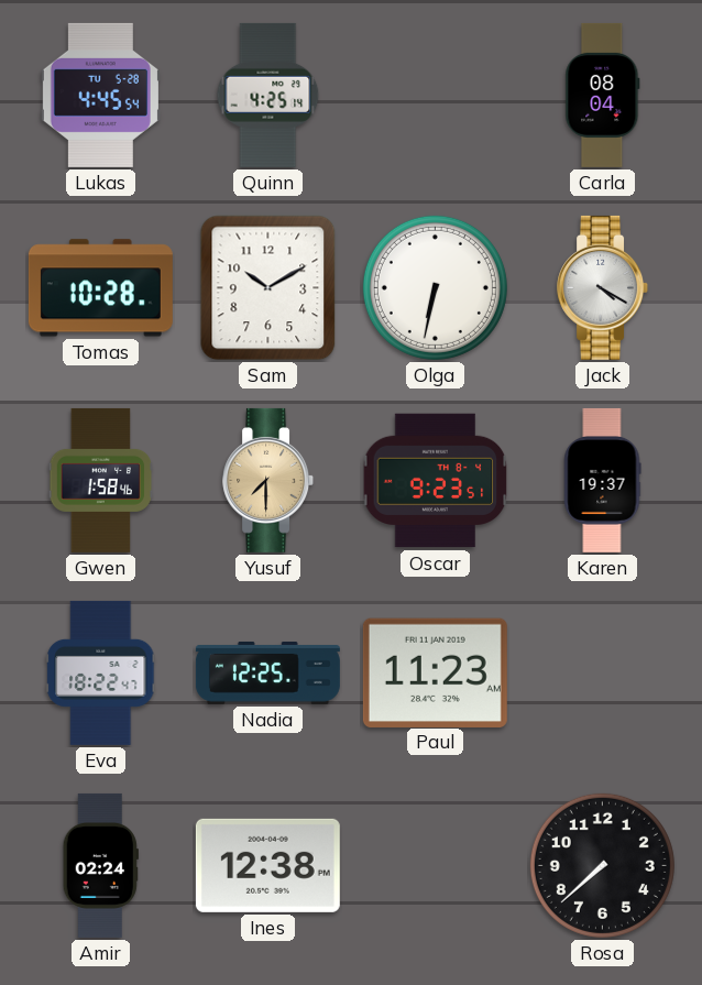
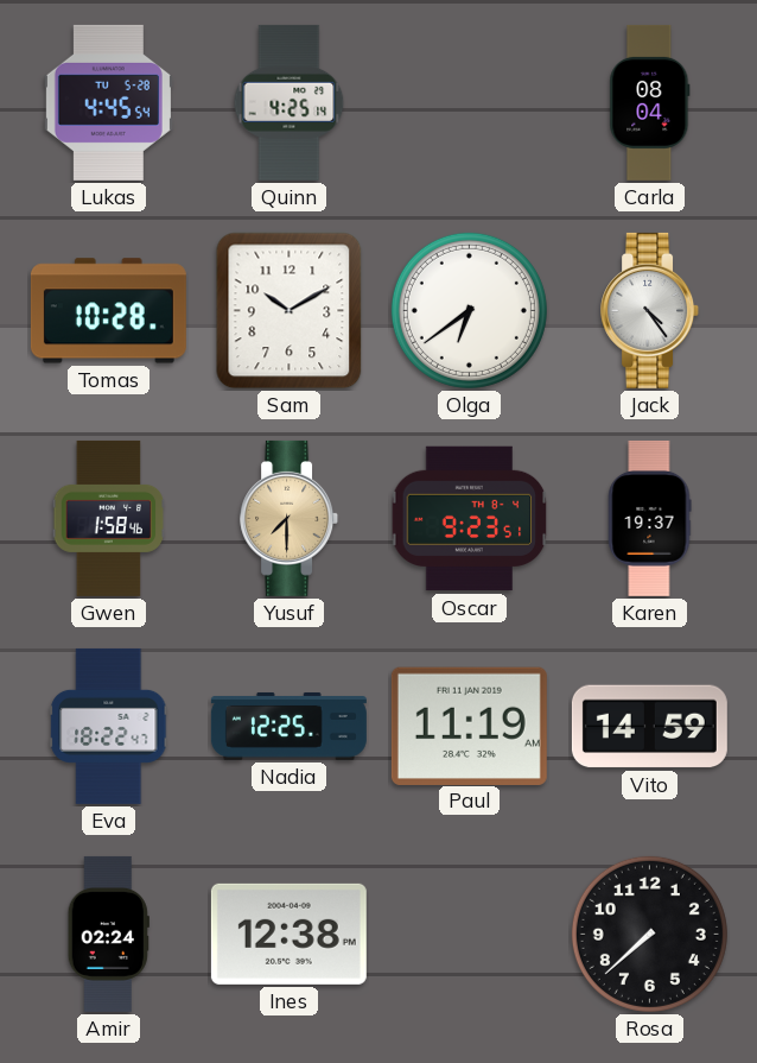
Olga: 6:32 -> 6:39 (469, 310)
Jack: 4:20 -> 4:24 (650, 310)
Paul: 11:23 -> 11:19 (469, 726)
Vito: none -> 14:59 (649, 727)
